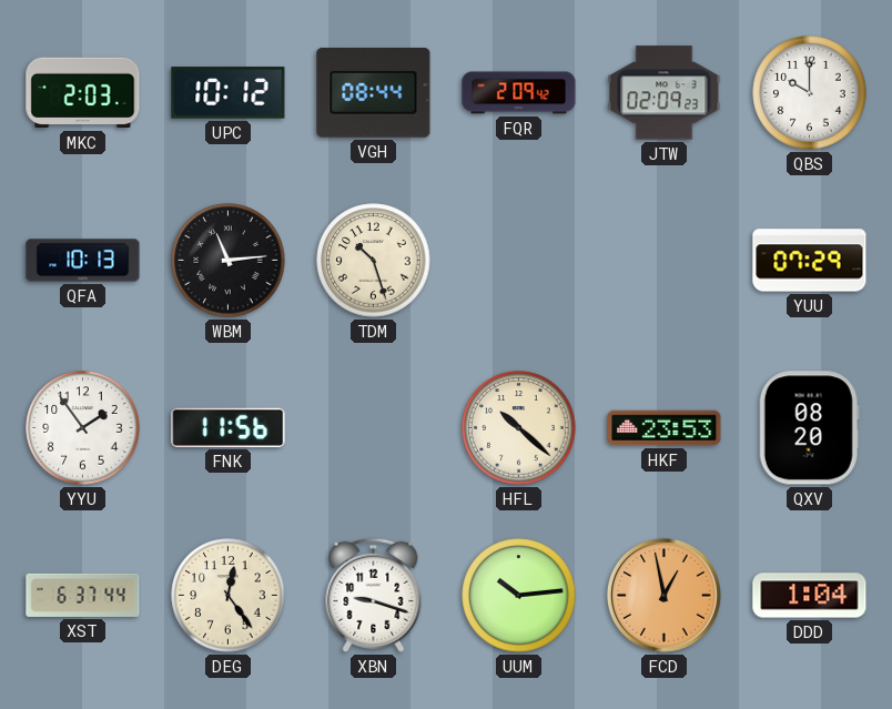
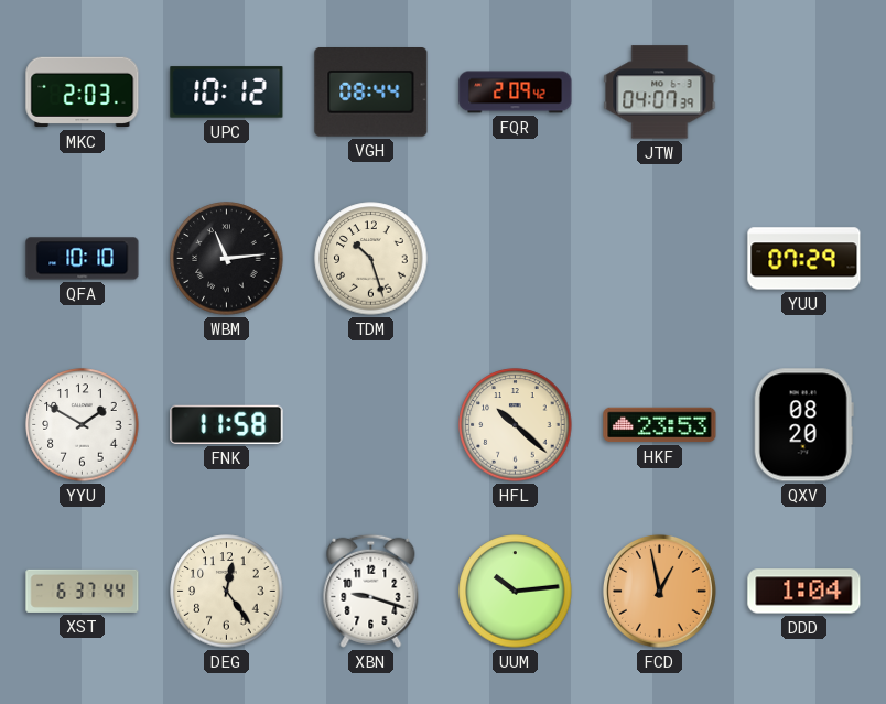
JTW: 02:09 -> 04:07 (660, 93)
QBS: 10:00 -> none (810, 93)
QFA: 10:13 -> 10:10 (83, 259)
YYU: 1:54 -> 1:50 (83, 425)
FNK: 11:56 -> 11:58 (227, 424)
